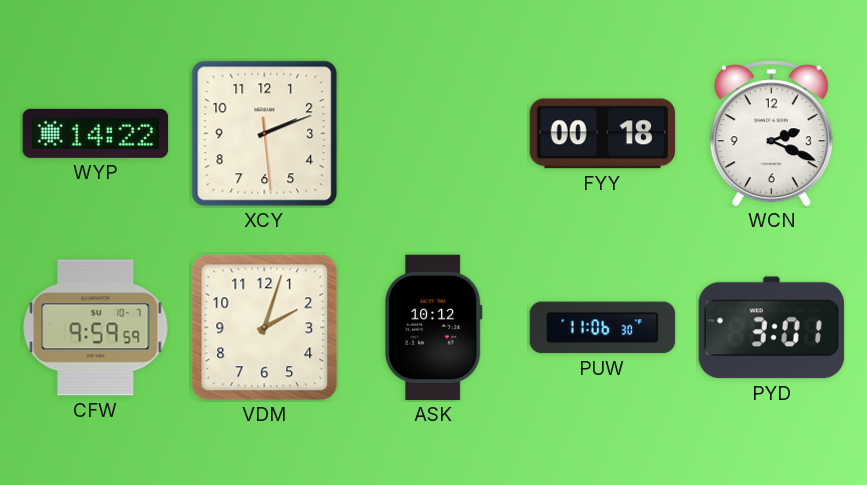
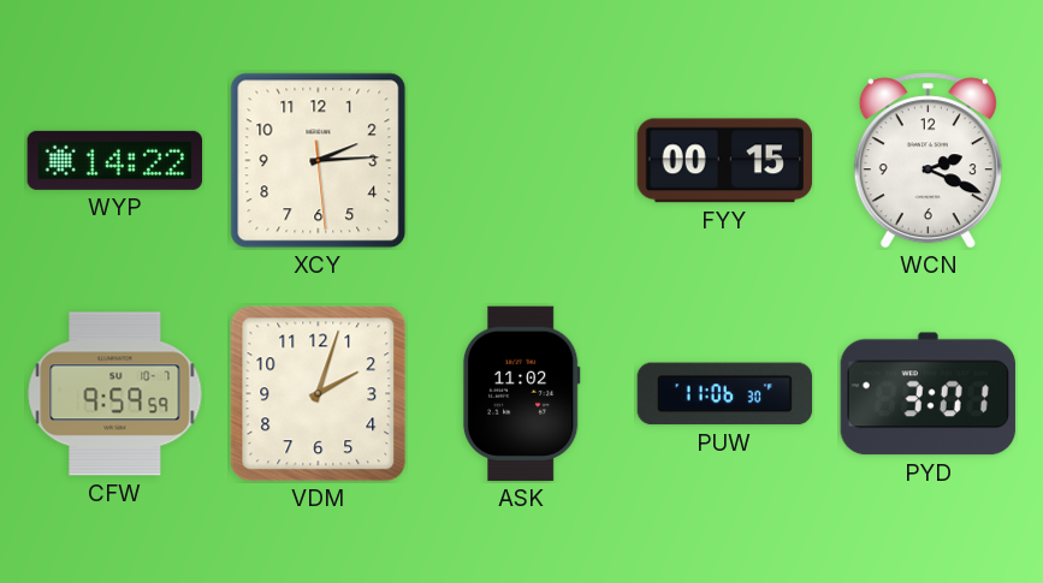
XCY: 2:11 -> 2:14 (319, 161)
FYY: 00:18 -> 00:15 (724, 161)
ASK: 10:12 -> 11:02 (521, 394)
